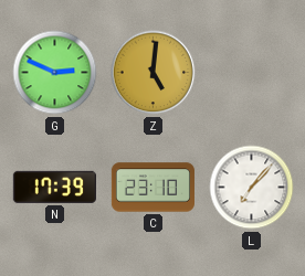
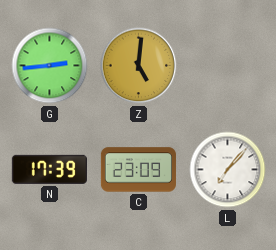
G: 2:49 -> 2:44 (50, 66)
C: 23:10 -> 23:09 (138, 170)
